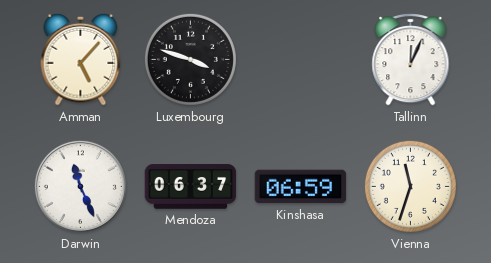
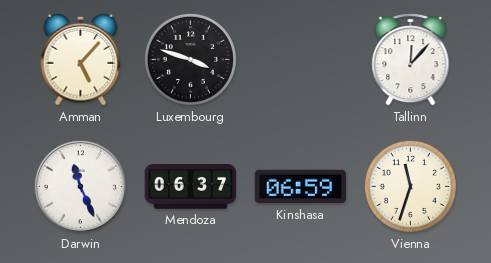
Tallinn: 12:04 -> 12:07 (411, 60)
